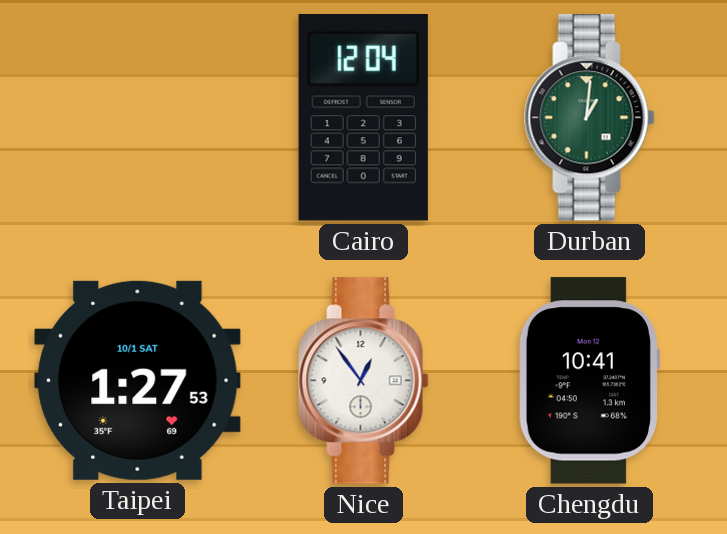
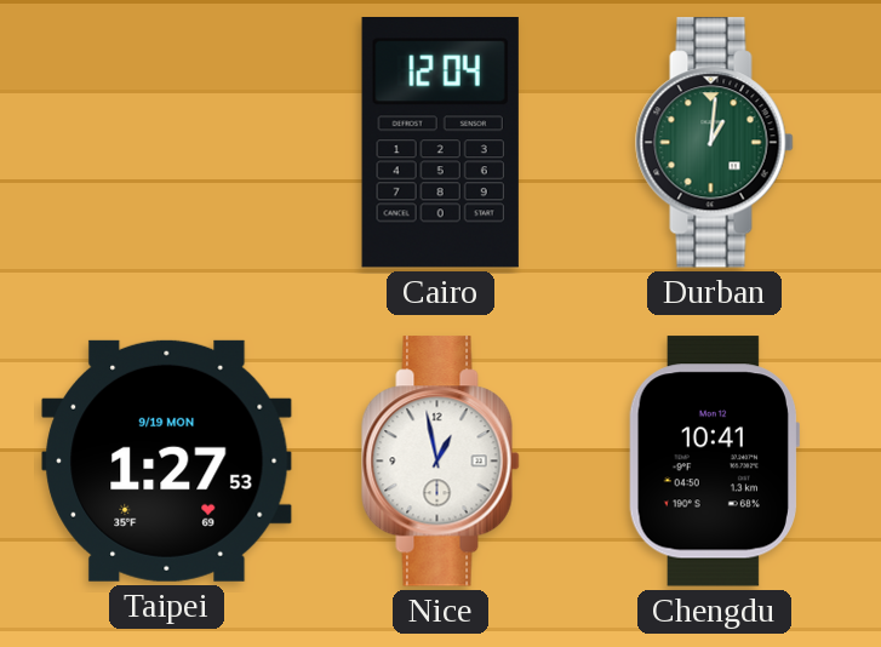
Taipei date: 10/1 SAT -> 9/19 MON (167, 460)
Nice: 12:54 -> 12:58 (441, 462)
